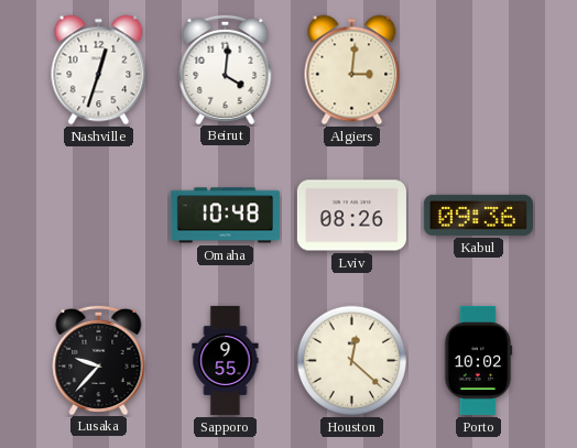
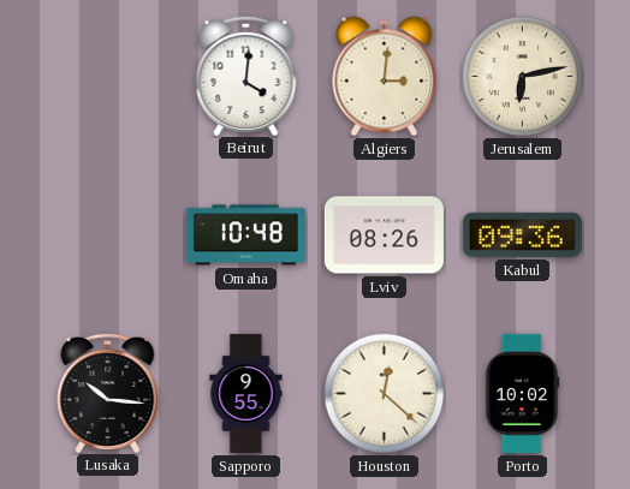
Nashville: 12:33 -> none (99, 70)
Jerusalem: none -> 6:13 (523, 77)
Lusaka: 9:37 -> 10:16 (108, 392)
